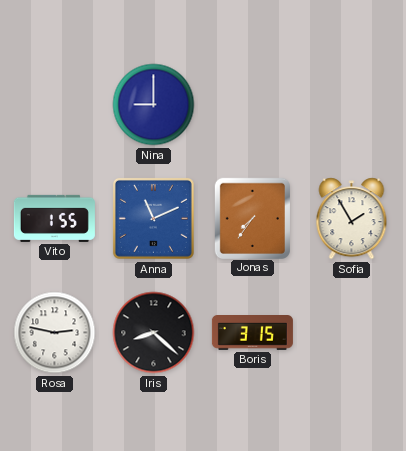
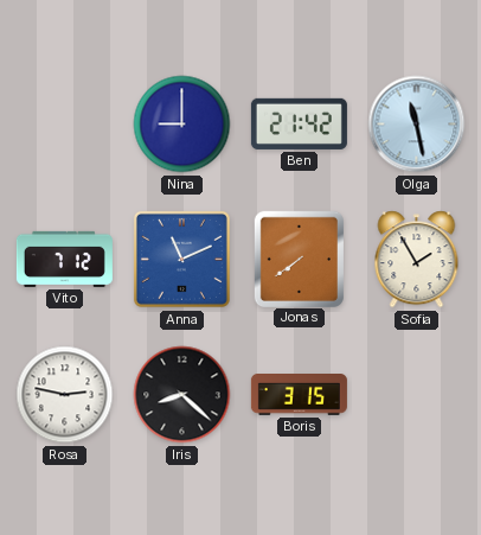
Ben: none -> 21:42 (299, 123)
Olga: none -> 11:28 (417, 125)
Vito: 1:55 -> 7:12 (64, 259)
Jonas: 7:36 -> 7:39 (299, 259)
